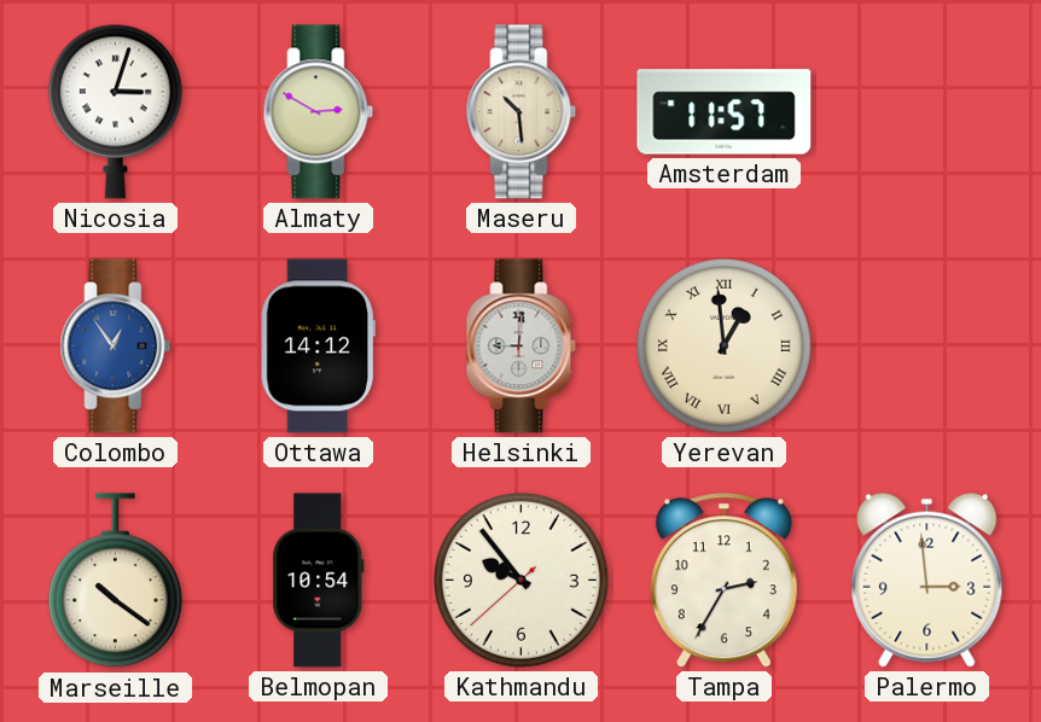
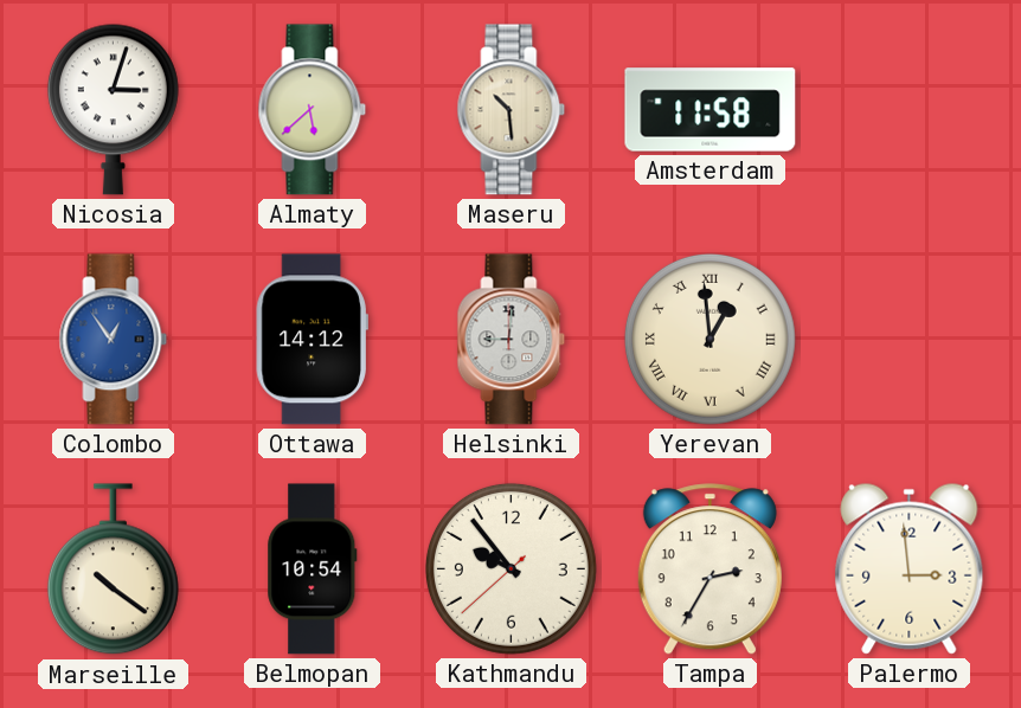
Almaty: 2:50 -> 5:38 (313, 110)
Amsterdam: 11:57 -> 11:58 (711, 110)
